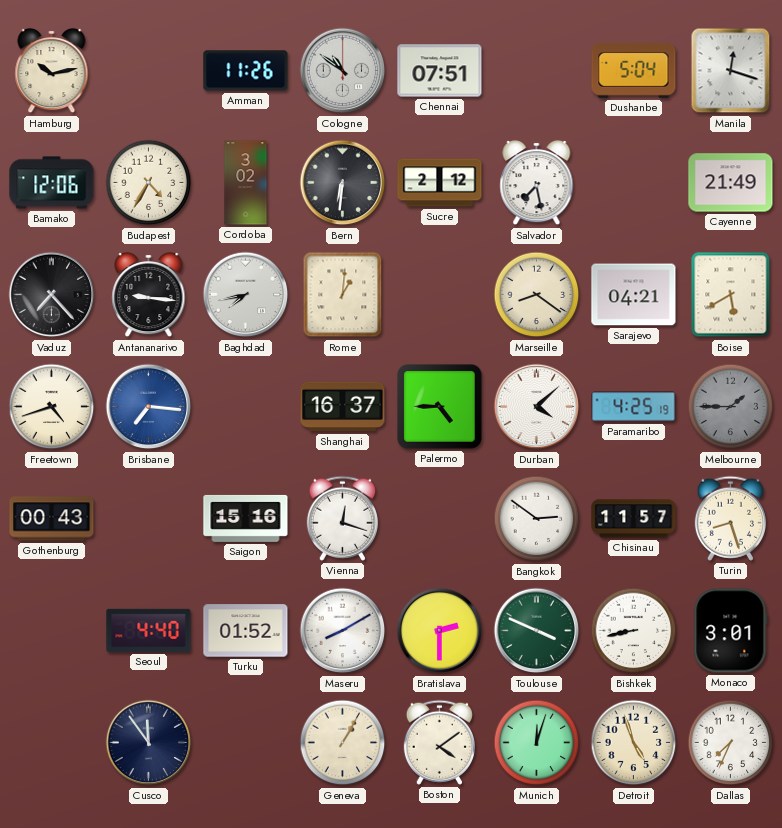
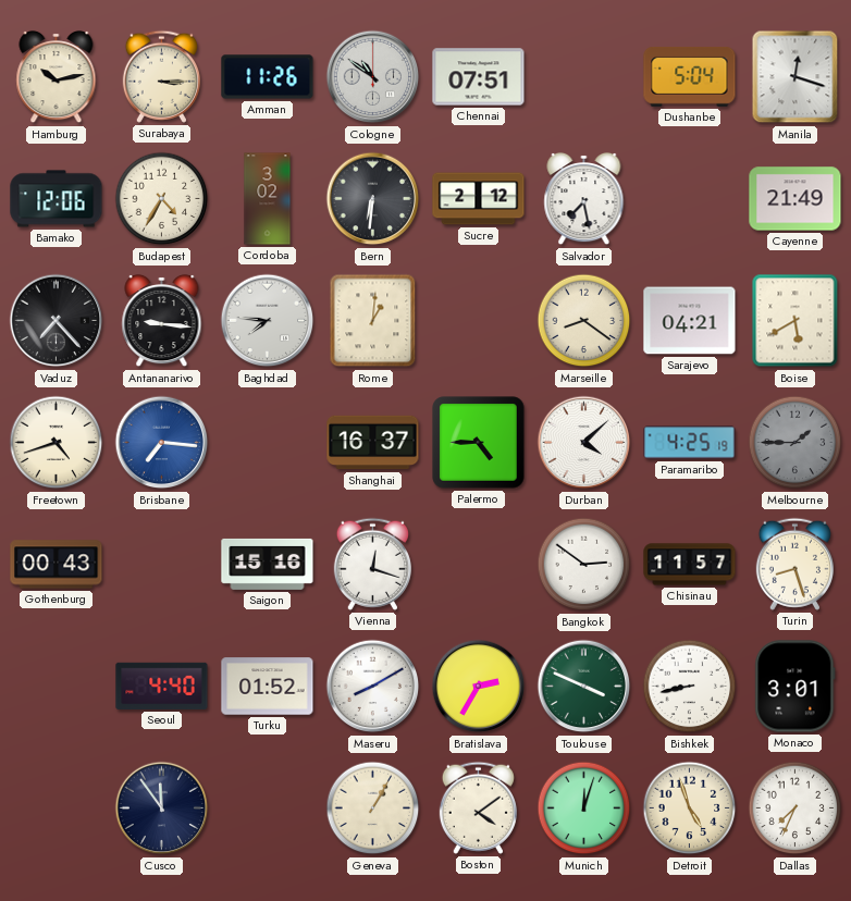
Surabaya: none -> 3:15 (161, 76)
Baghdad: 7:43 -> 7:46 (268, 321)
Bratislava: 2:30 -> 2:35 (479, 687)
